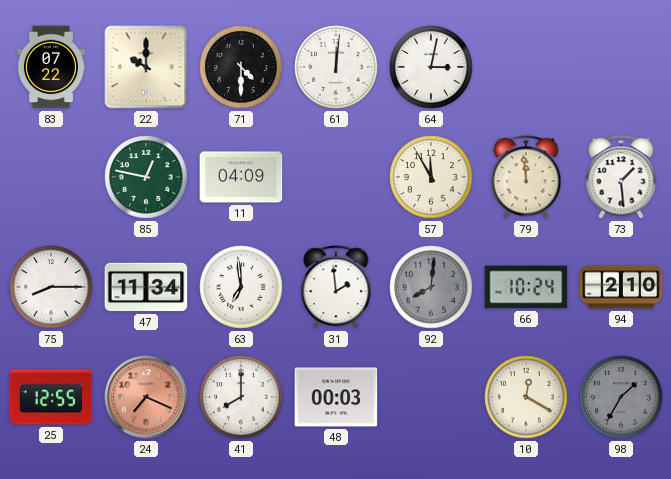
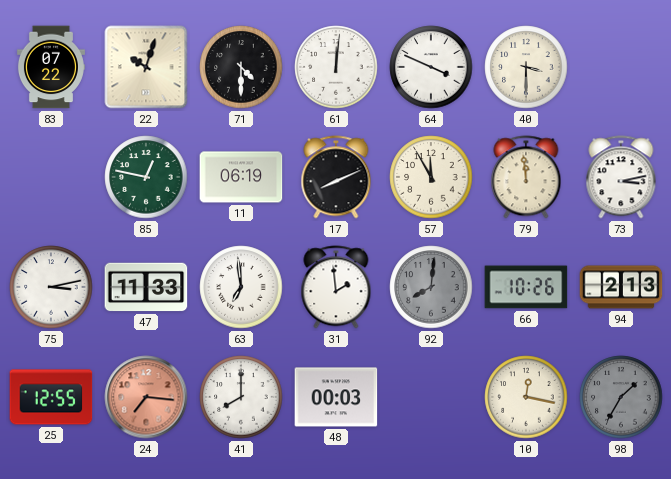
22: 10:00 -> 10:03 (146, 67)
64: 3:02 -> 3:49 (431, 67)
40: none -> 3:30 (526, 67)
11: 04:09 -> 06:19 (241, 177)
17: none -> 8:11 (336, 177)
73: 1:29 -> 3:13 (621, 177)
75: 8:15 -> 3:13 (51, 287)
47: 11:34 -> 11:33 (146, 287)
66: 10:24 -> 10:26 (526, 287)
94: 2:10 -> 2:13 (621, 287)
24: 7:19 -> 7:16 (146, 397)
10: 12:20 -> 12:17 (526, 397)
